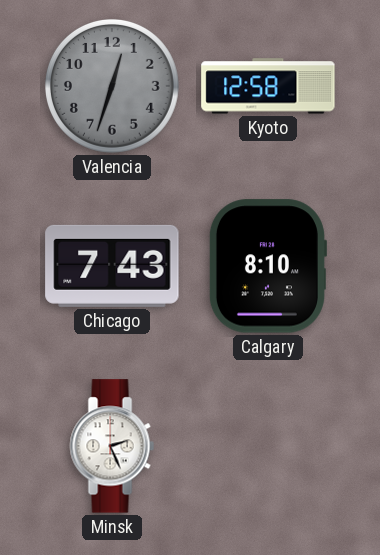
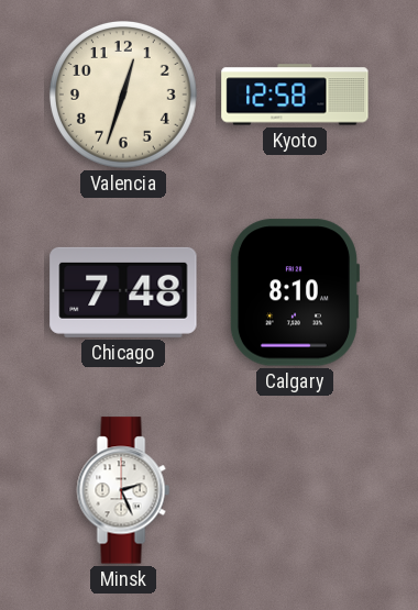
Valencia dial: grey -> cream (123, 95)
Chicago: 7:43 -> 7:48 (123, 292)
